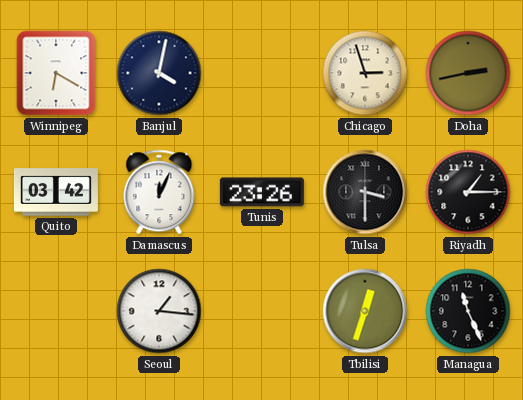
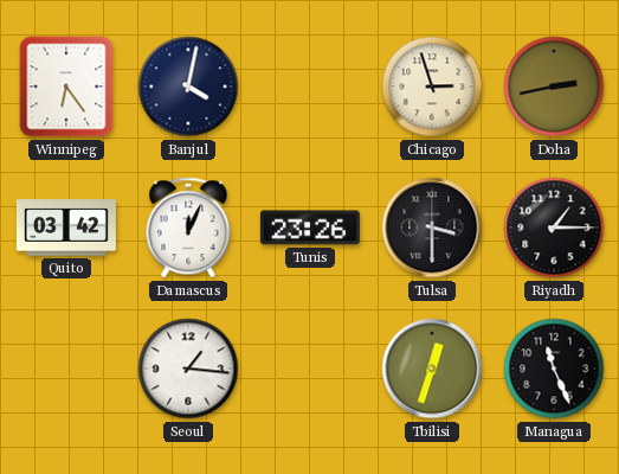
Winnipeg: 6:20 -> 6:24 (66, 87)
